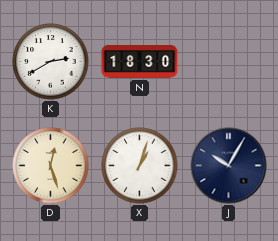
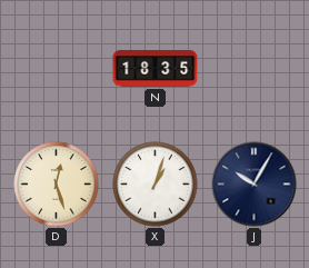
K: 2:40 -> none (51, 62)
N: 18:30 -> 18:35 (156, 69)
